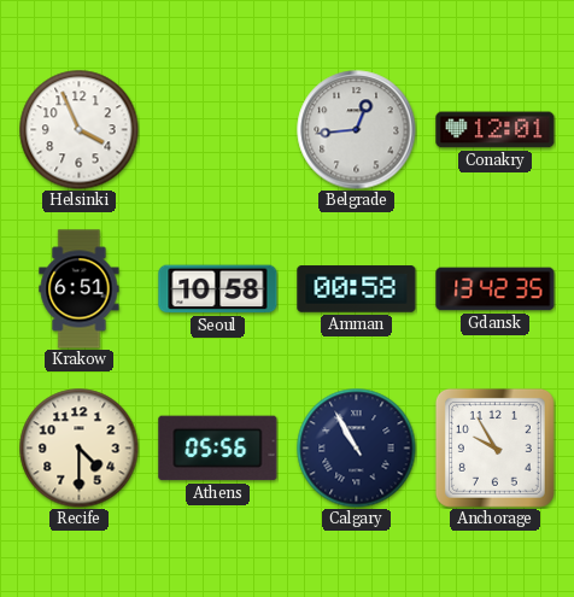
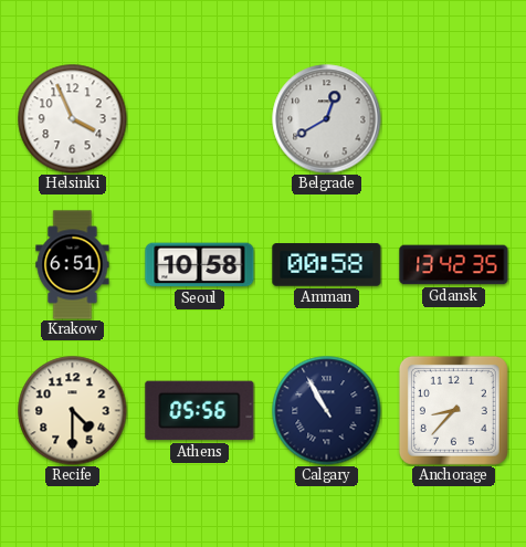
Belgrade: 12:44 -> 12:40 (327, 119)
Conakry: 12:01 -> none (496, 130)
Anchorage: 9:55 -> 8:37 (453, 410)
